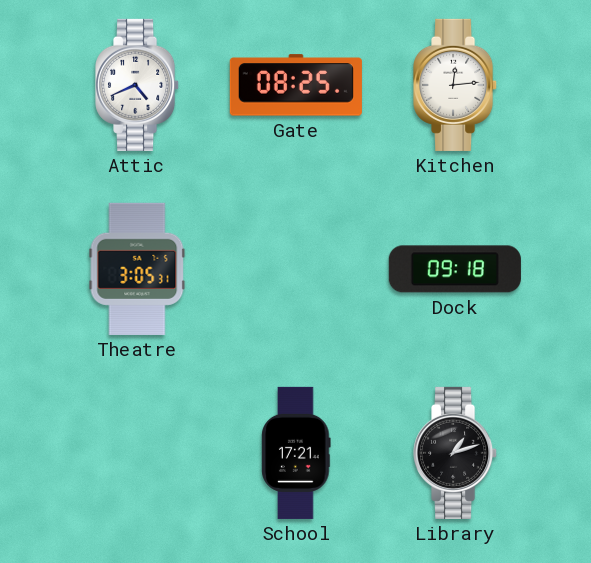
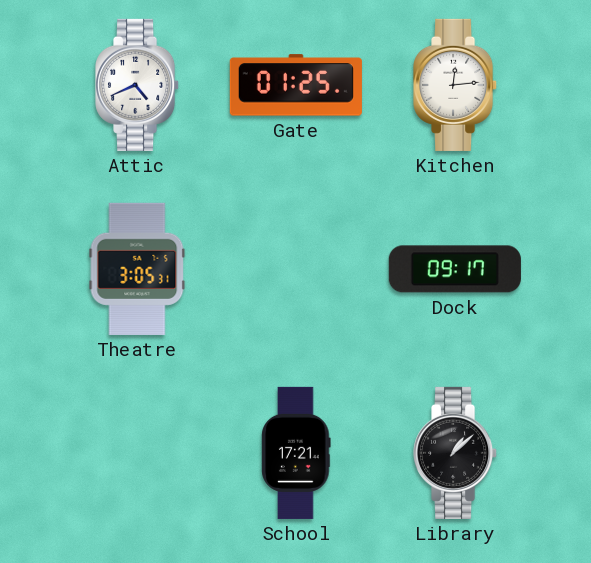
Gate: 08:25 -> 01:25 (296, 85)
Dock: 09:18 -> 09:17 (455, 269)
Library: 1:12 -> 1:08 (456, 453)
